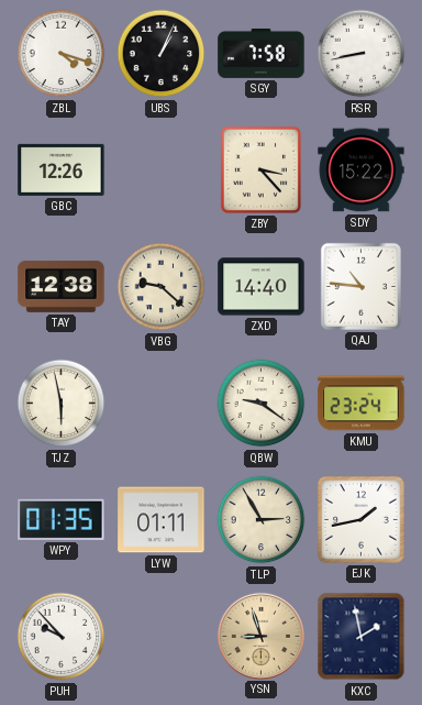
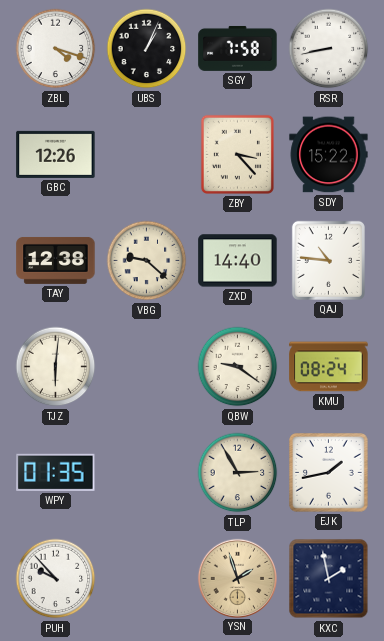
TJZ: 5:58 -> 6:01 (56, 367)
KMU: 23:24 -> 08:24 (329, 367)
LYW: 01:11 -> none (162, 520)
YSN: 8:57 -> 1:57 (237, 578)
